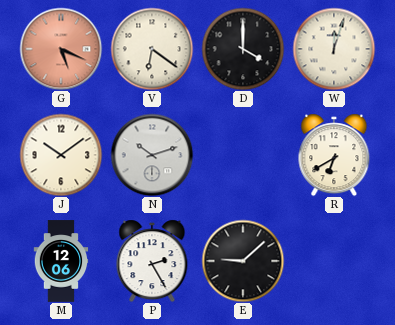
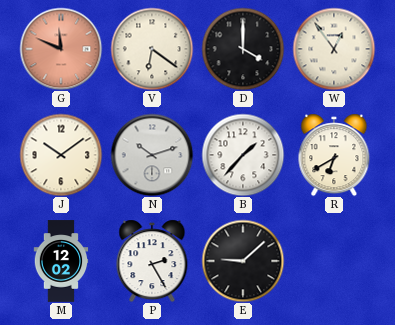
G: 5:19 -> 11:49 (61, 49)
W: 12:03 -> 12:54 (334, 49)
B: none -> 1:37 (243, 155)
M: 12:06 -> 12:02 (61, 261)
